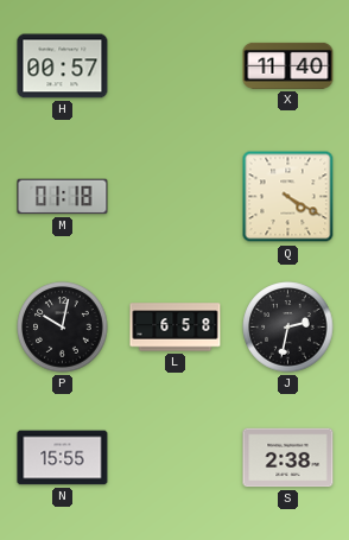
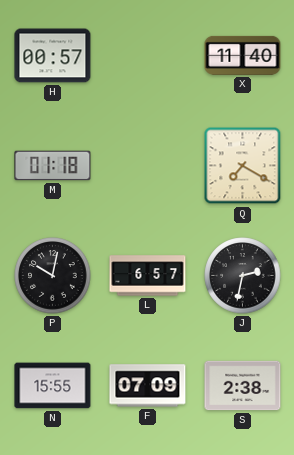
Q: 4:20 -> 7:20 (243, 166)
L: 6:58 -> 6:57 (148, 276)
F: none -> 07:09 (148, 386)
